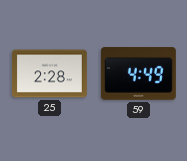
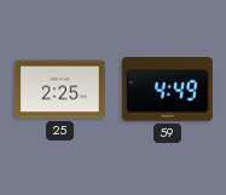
25: 2:28 -> 2:25 (59, 90)
